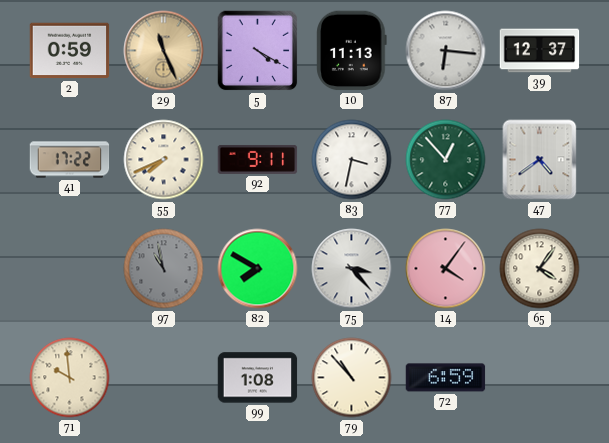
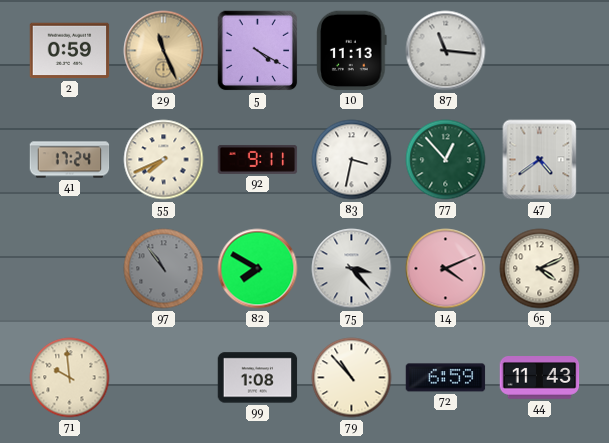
87: 6:16 -> 11:16 (446, 51)
39: 12:37 -> none (540, 51)
41: 17:22 -> 17:24 (70, 160)
97: 10:58 -> 10:54 (164, 269)
14: 4:06 -> 4:11 (446, 269)
65: 4:06 -> 4:11 (540, 269)
44: none -> 11:43 (540, 378)
